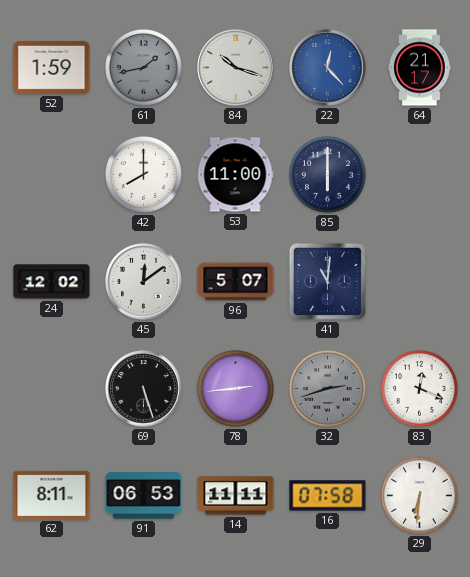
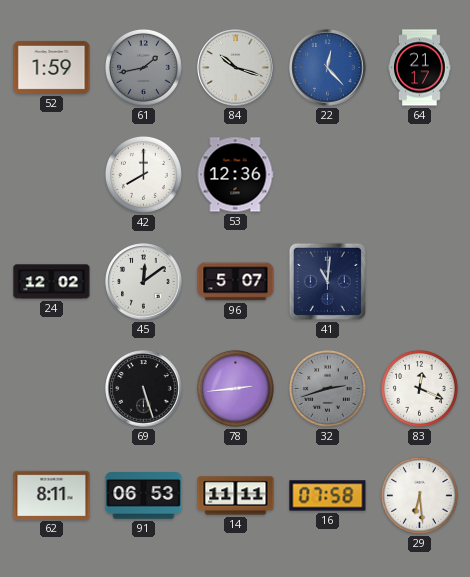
53: 11:00 -> 12:36 (235, 175)
85: 6:00 -> none (328, 175)
29: 6:31 -> 6:29 (420, 496)
